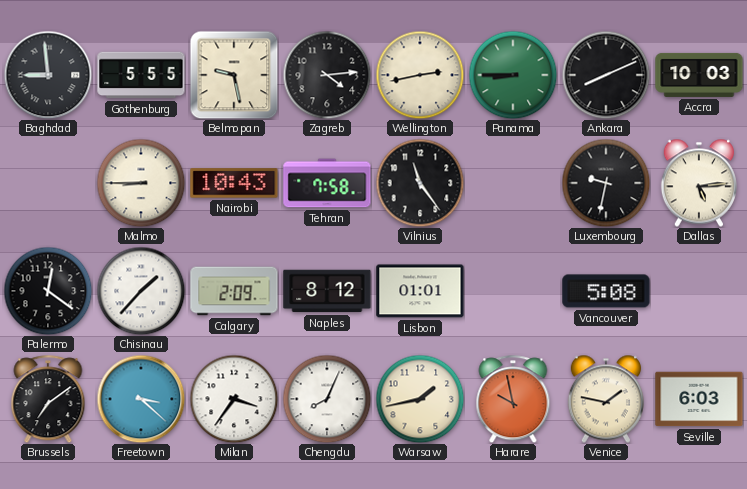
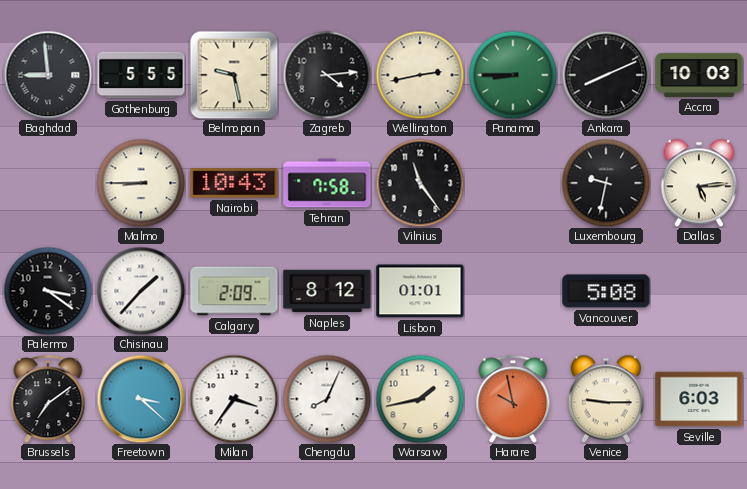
Palermo: 12:21 -> 3:21 (48, 291)
Venice: 1:47 -> 9:15 (606, 399)
